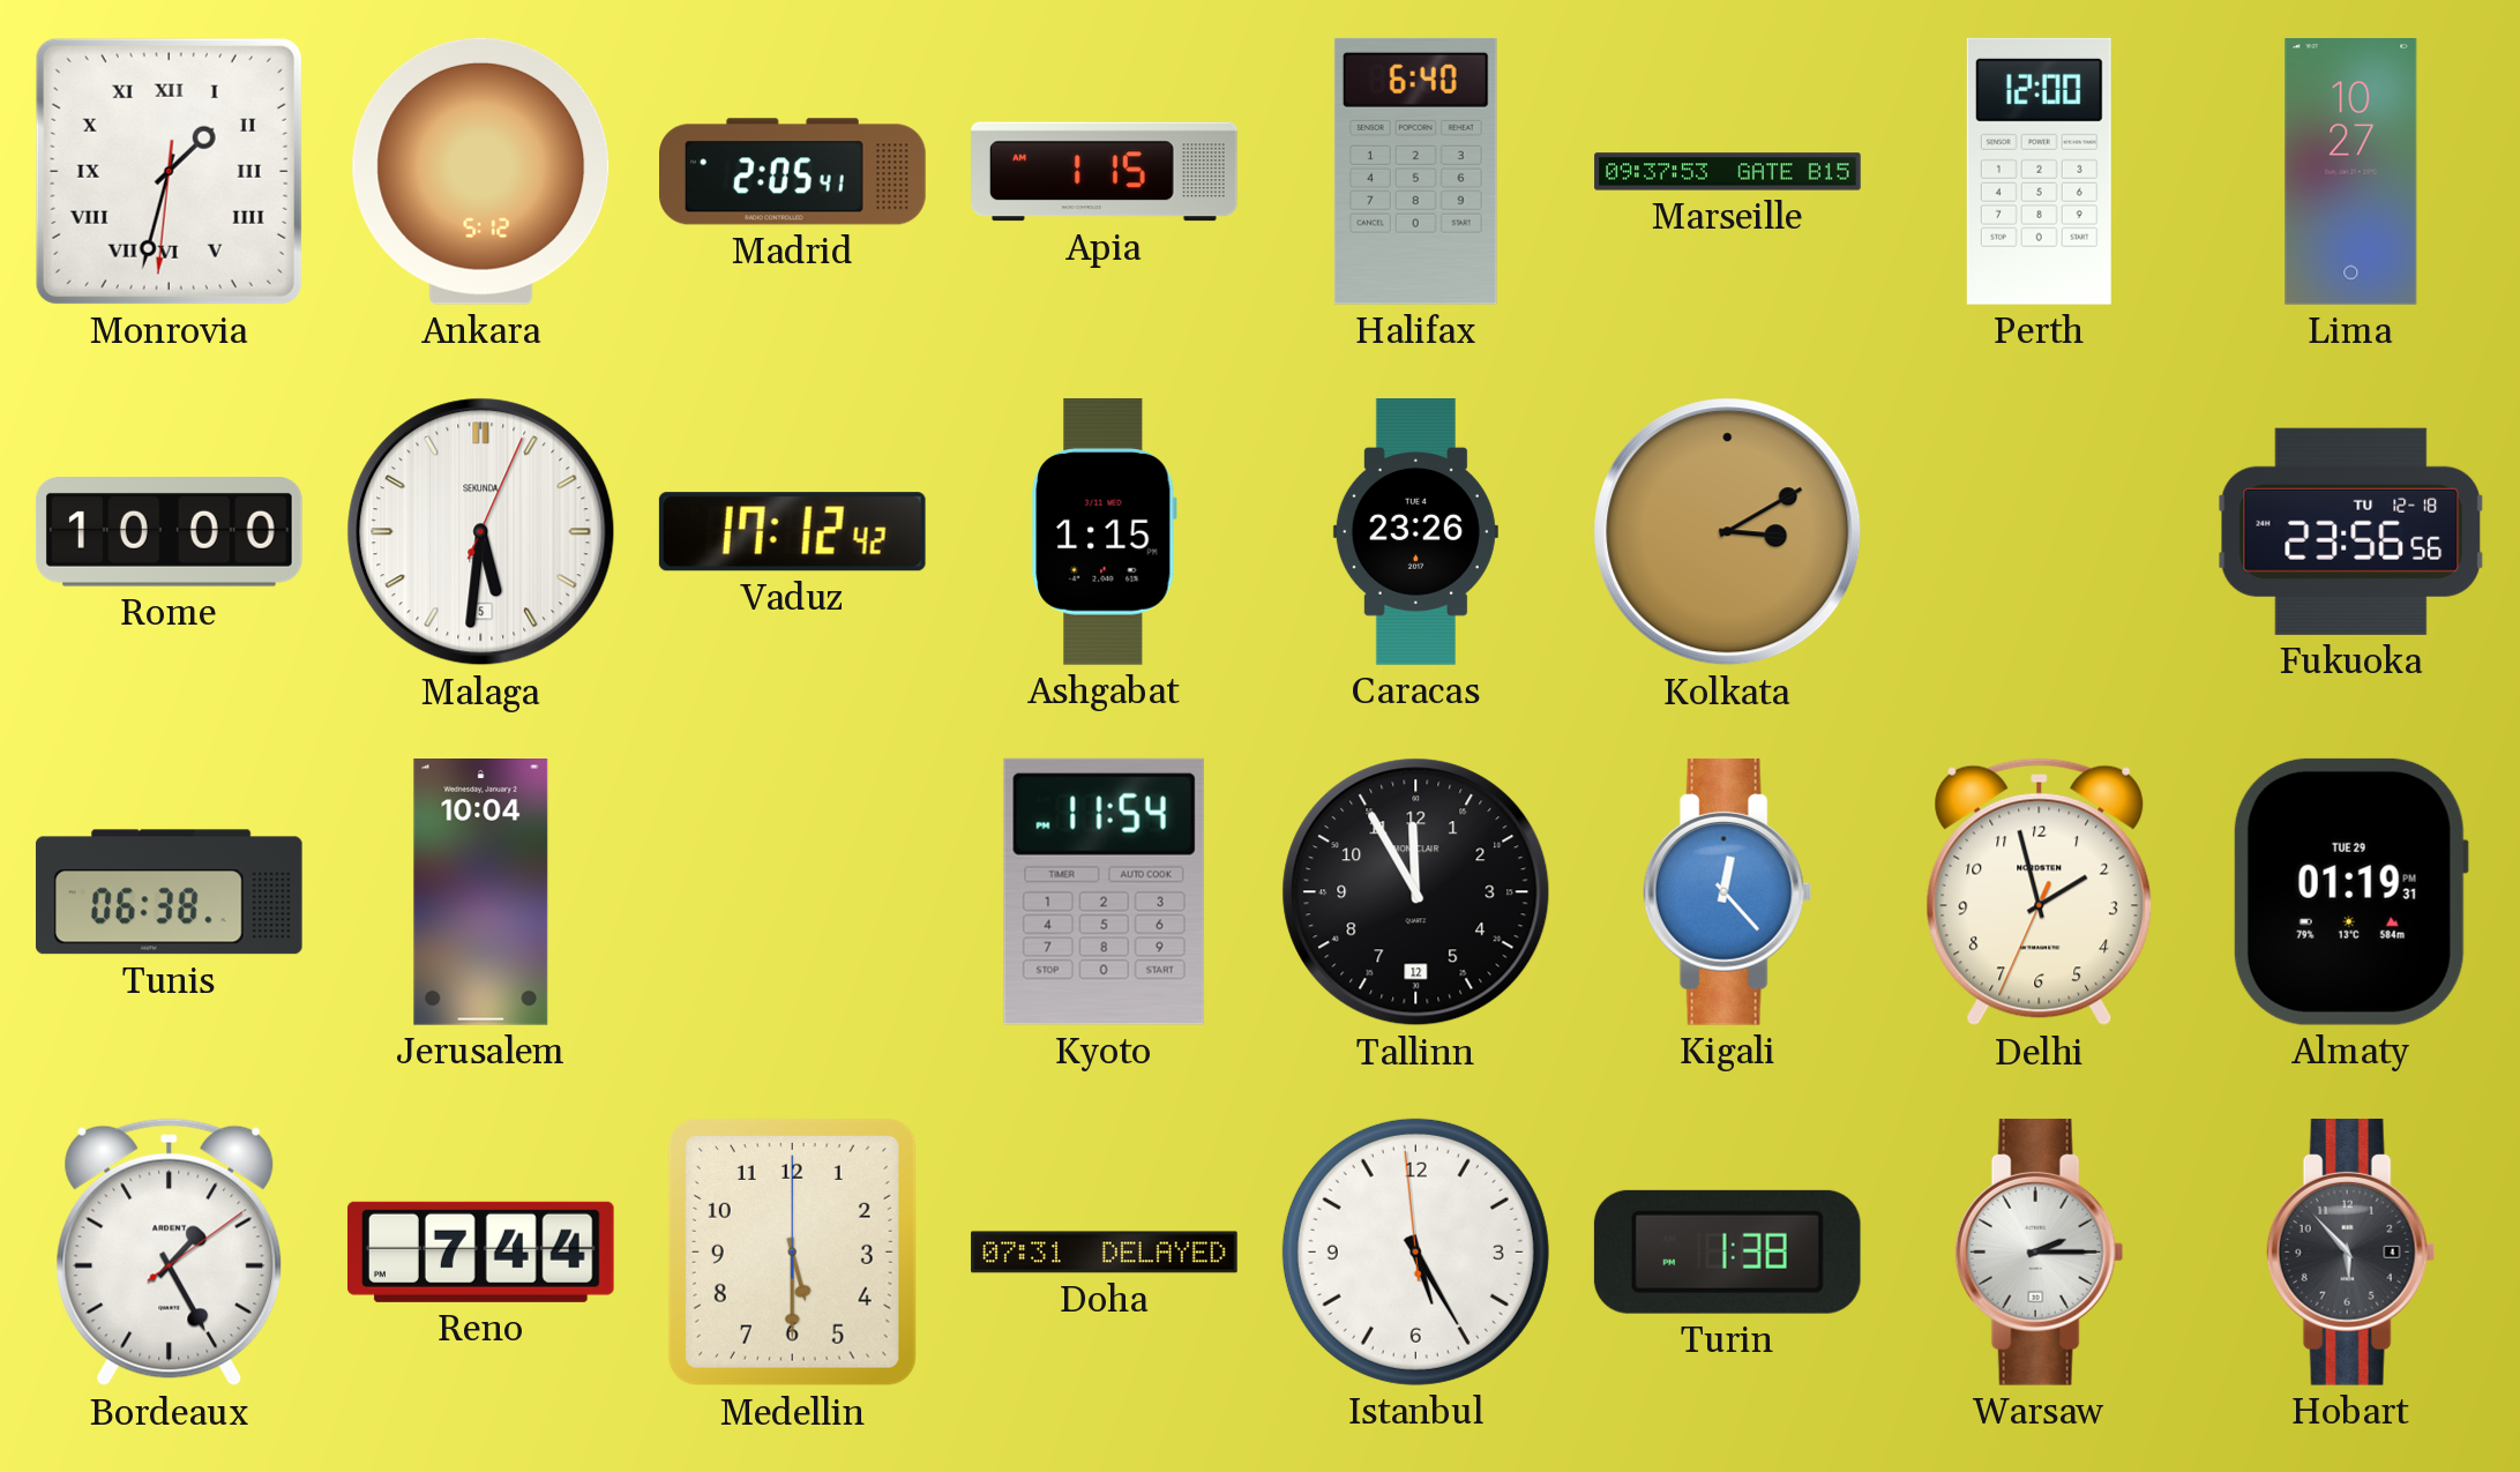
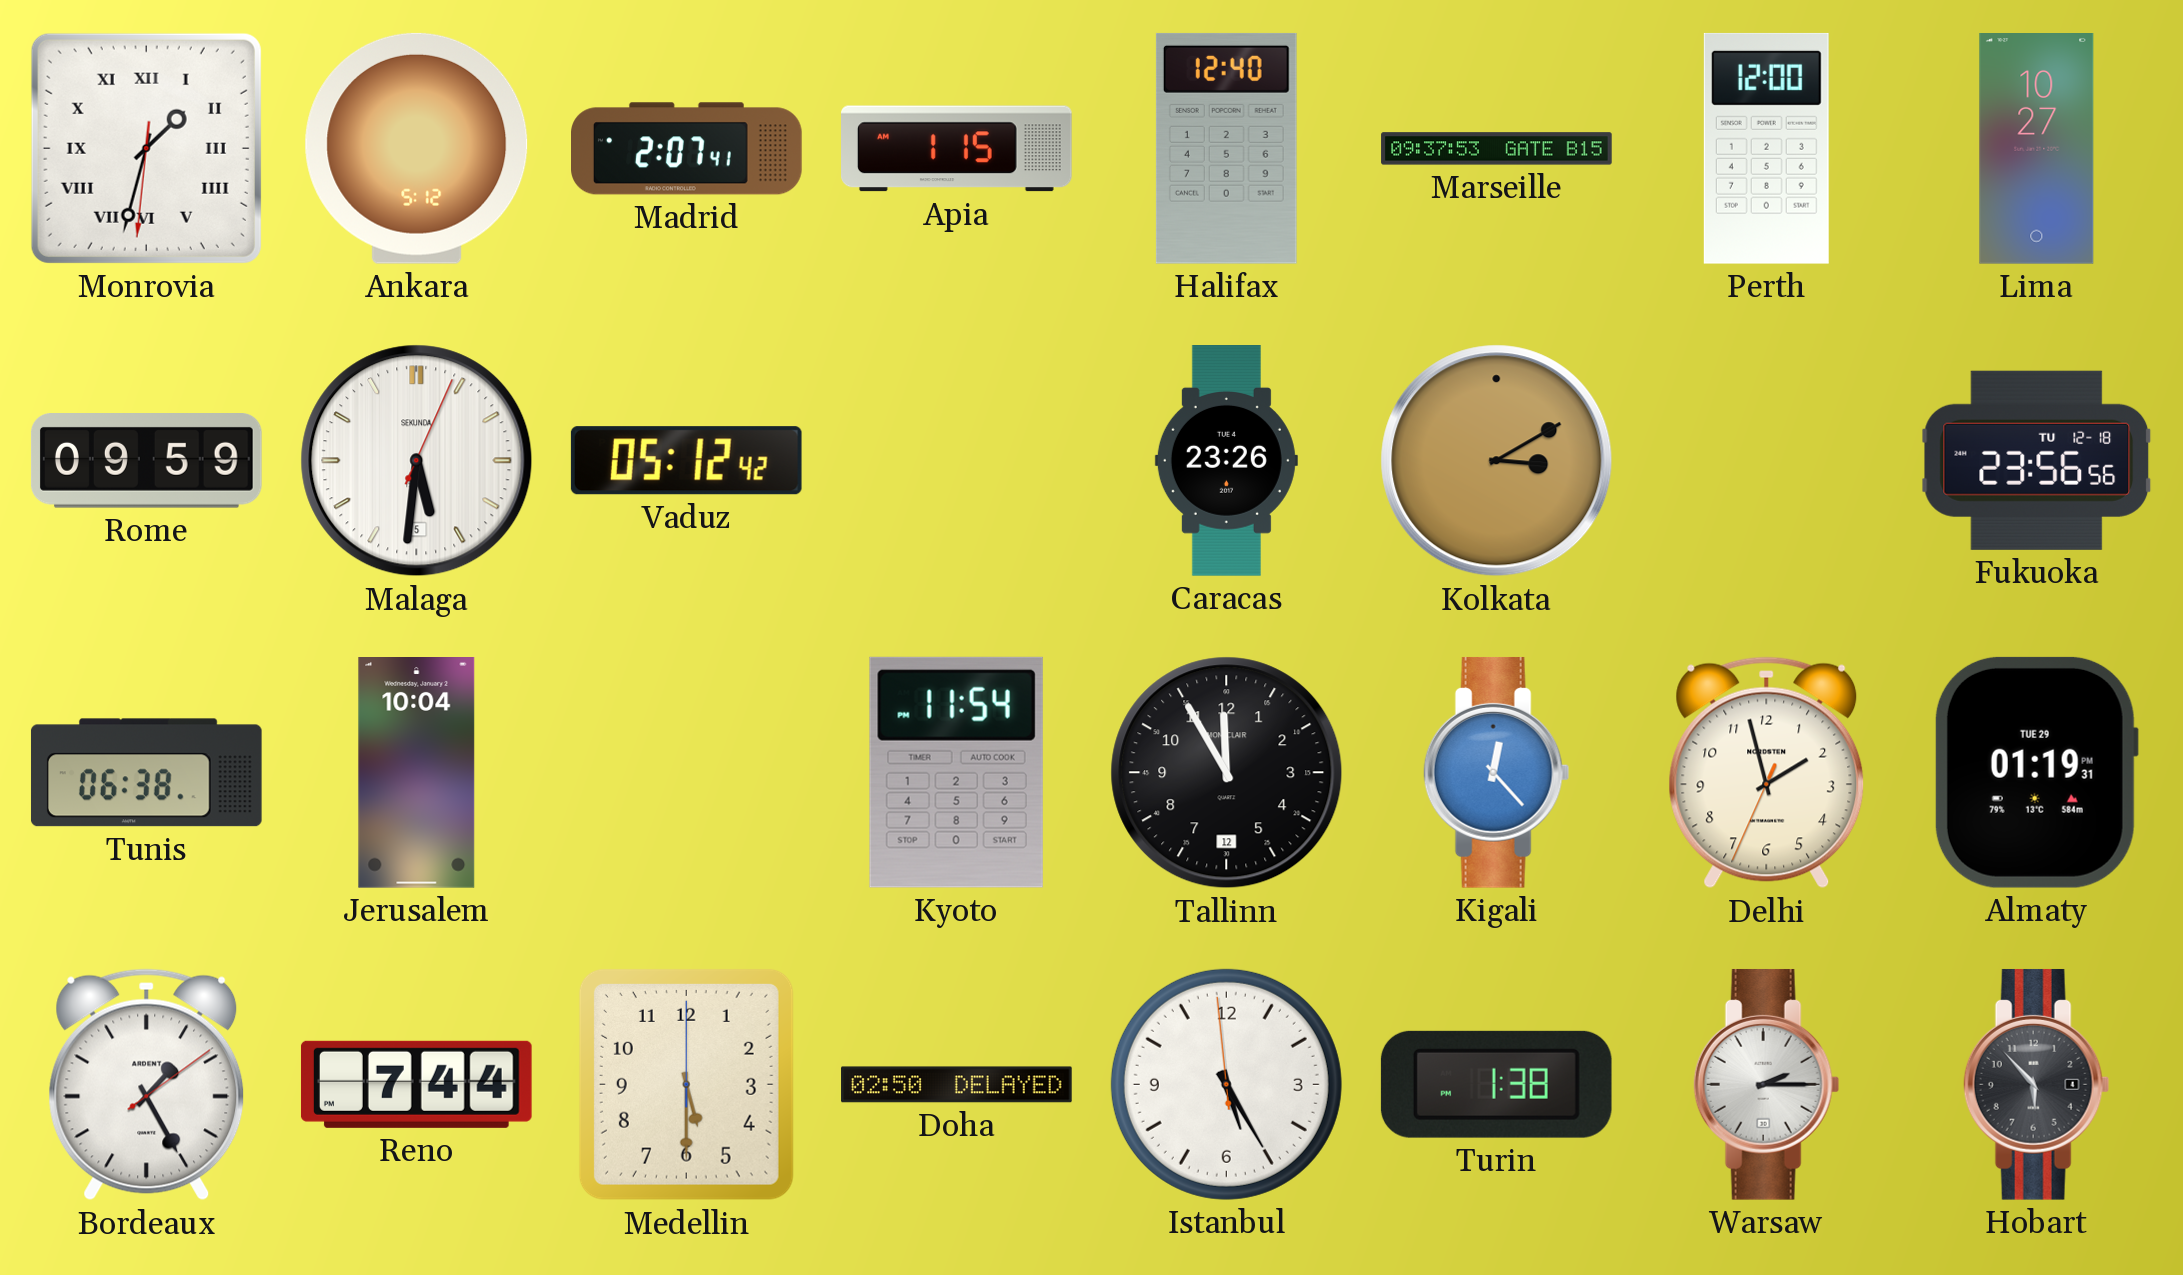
Madrid: 2:05 -> 2:07 (687, 149)
Halifax: 6:40 -> 12:40 (1226, 148)
Rome: 10:00 -> 09:59 (146, 461)
Vaduz: 17:12 -> 05:12 (686, 461)
Ashgabat: 1:15 -> none (1105, 531)
Doha: 07:31 -> 02:50 (957, 1085)
